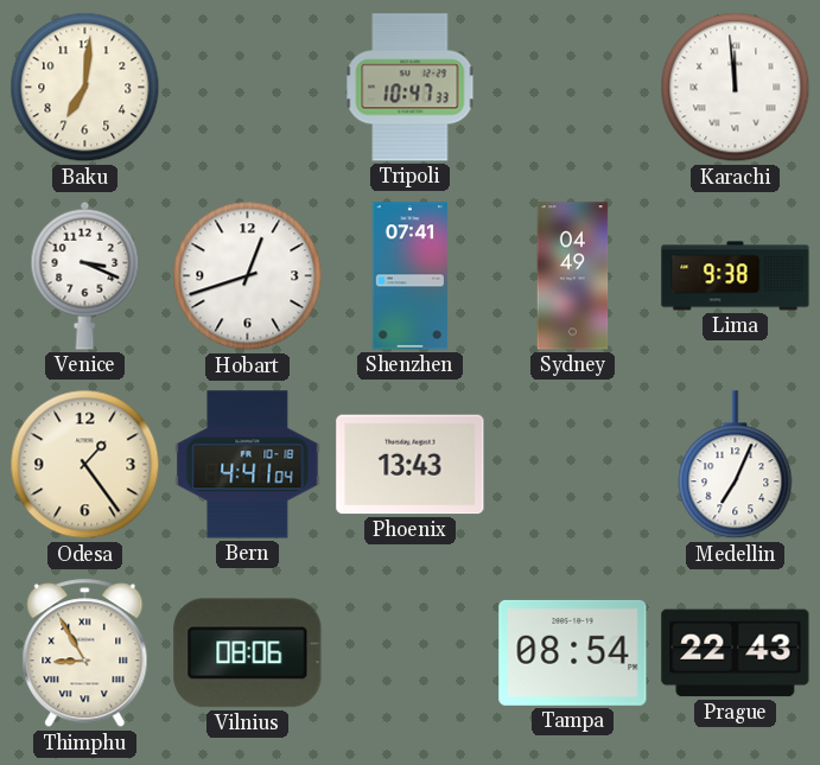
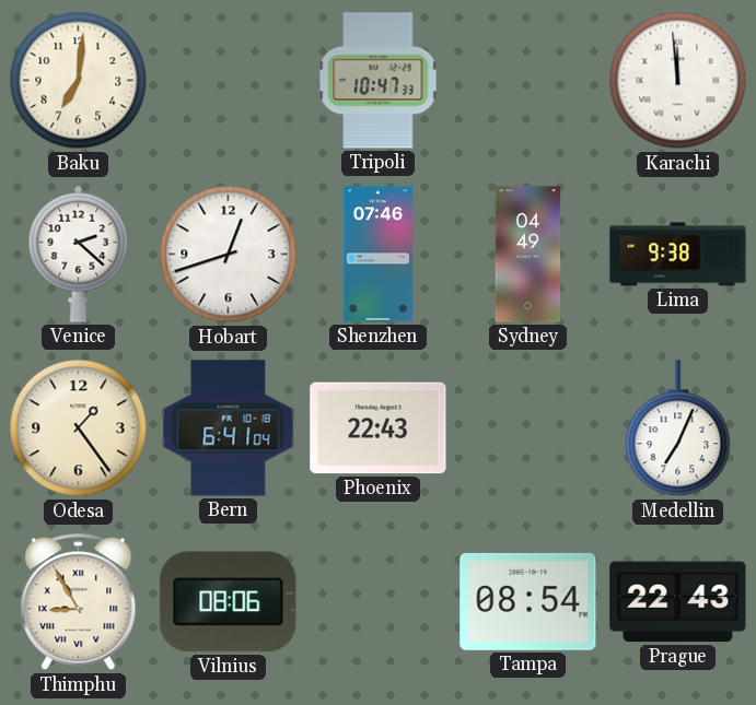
Venice: 3:19 -> 2:22 (79, 254)
Shenzhen: 07:41 -> 07:46 (377, 255)
Bern: 4:41 -> 6:41 (229, 428)
Phoenix: 13:43 -> 22:43 (379, 428)
